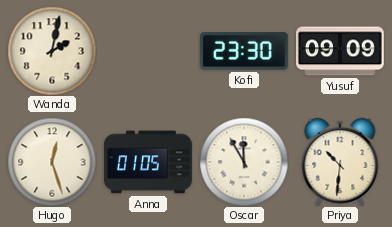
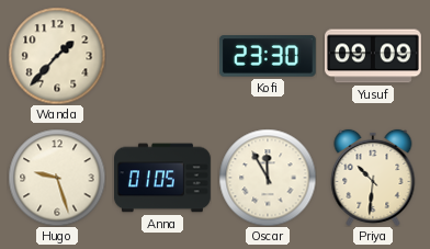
Wanda: 2:02 -> 1:37 (57, 56)
Hugo: 12:27 -> 9:27 (57, 178)
